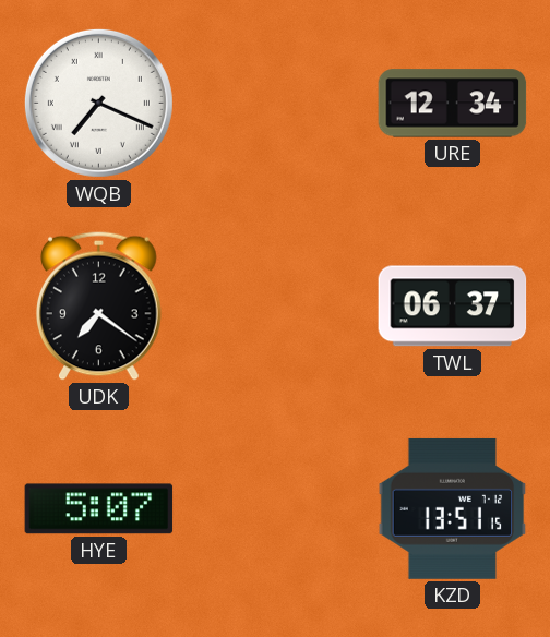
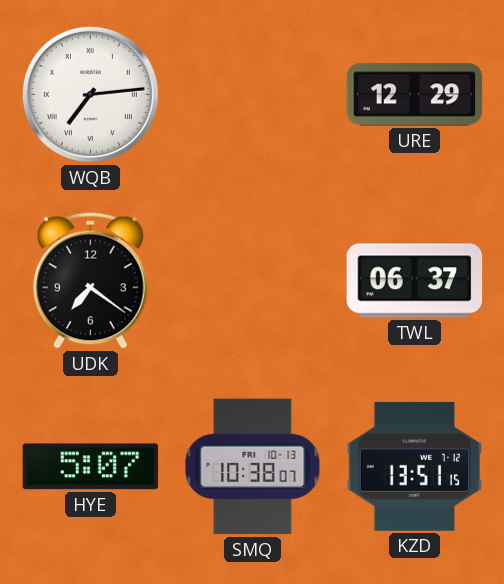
WQB: 7:19 -> 7:14 (90, 94)
URE: 12:34 -> 12:29 (415, 95)
SMQ: none -> 10:38 (253, 467)
